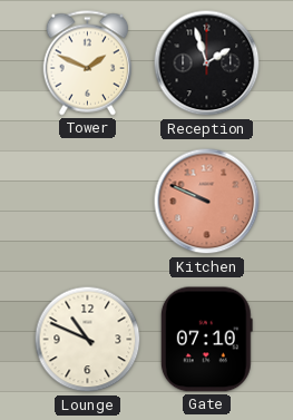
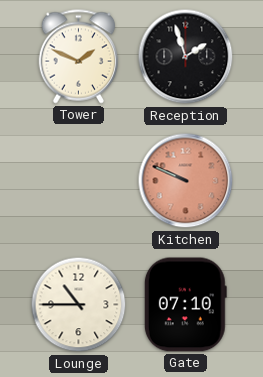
Lounge: 10:49 -> 10:45 (79, 305)
